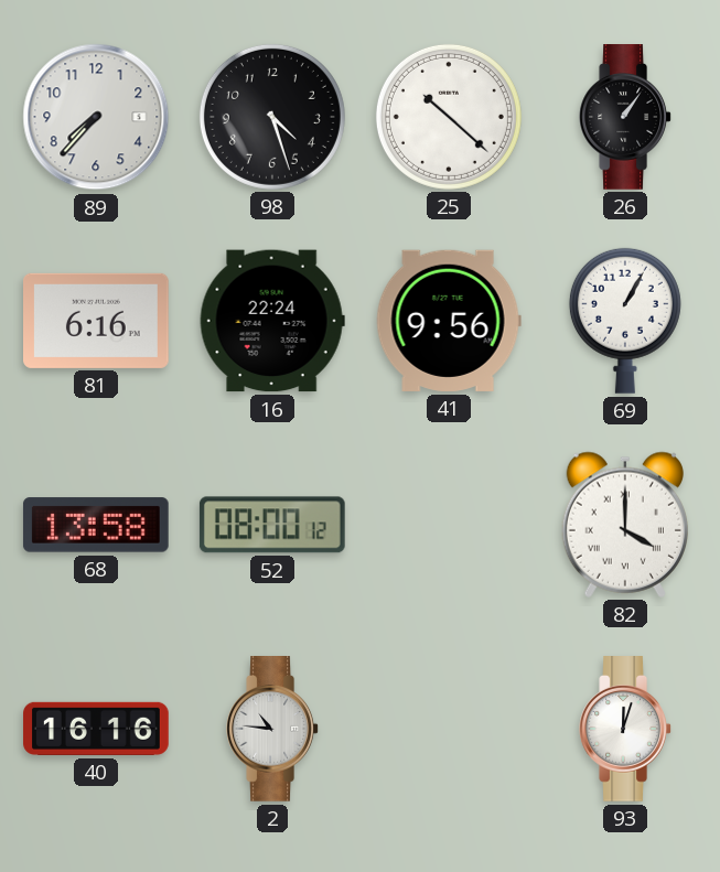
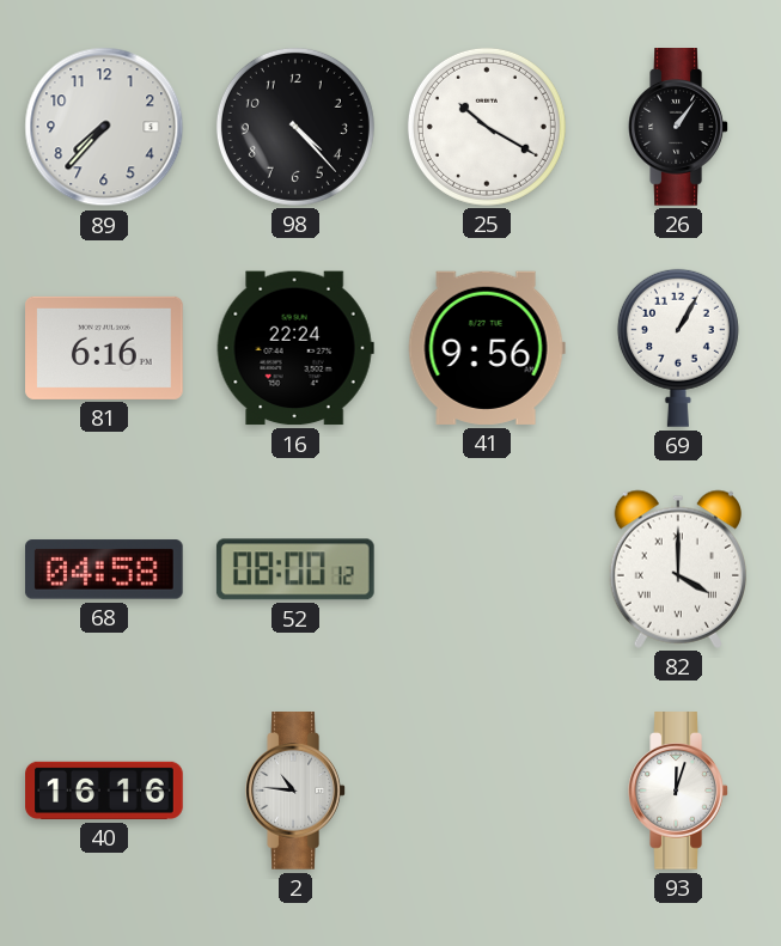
98: 4:27 -> 4:23 (295, 127)
25: 10:22 -> 10:20 (487, 127)
68: 13:58 -> 04:58 (104, 569)
